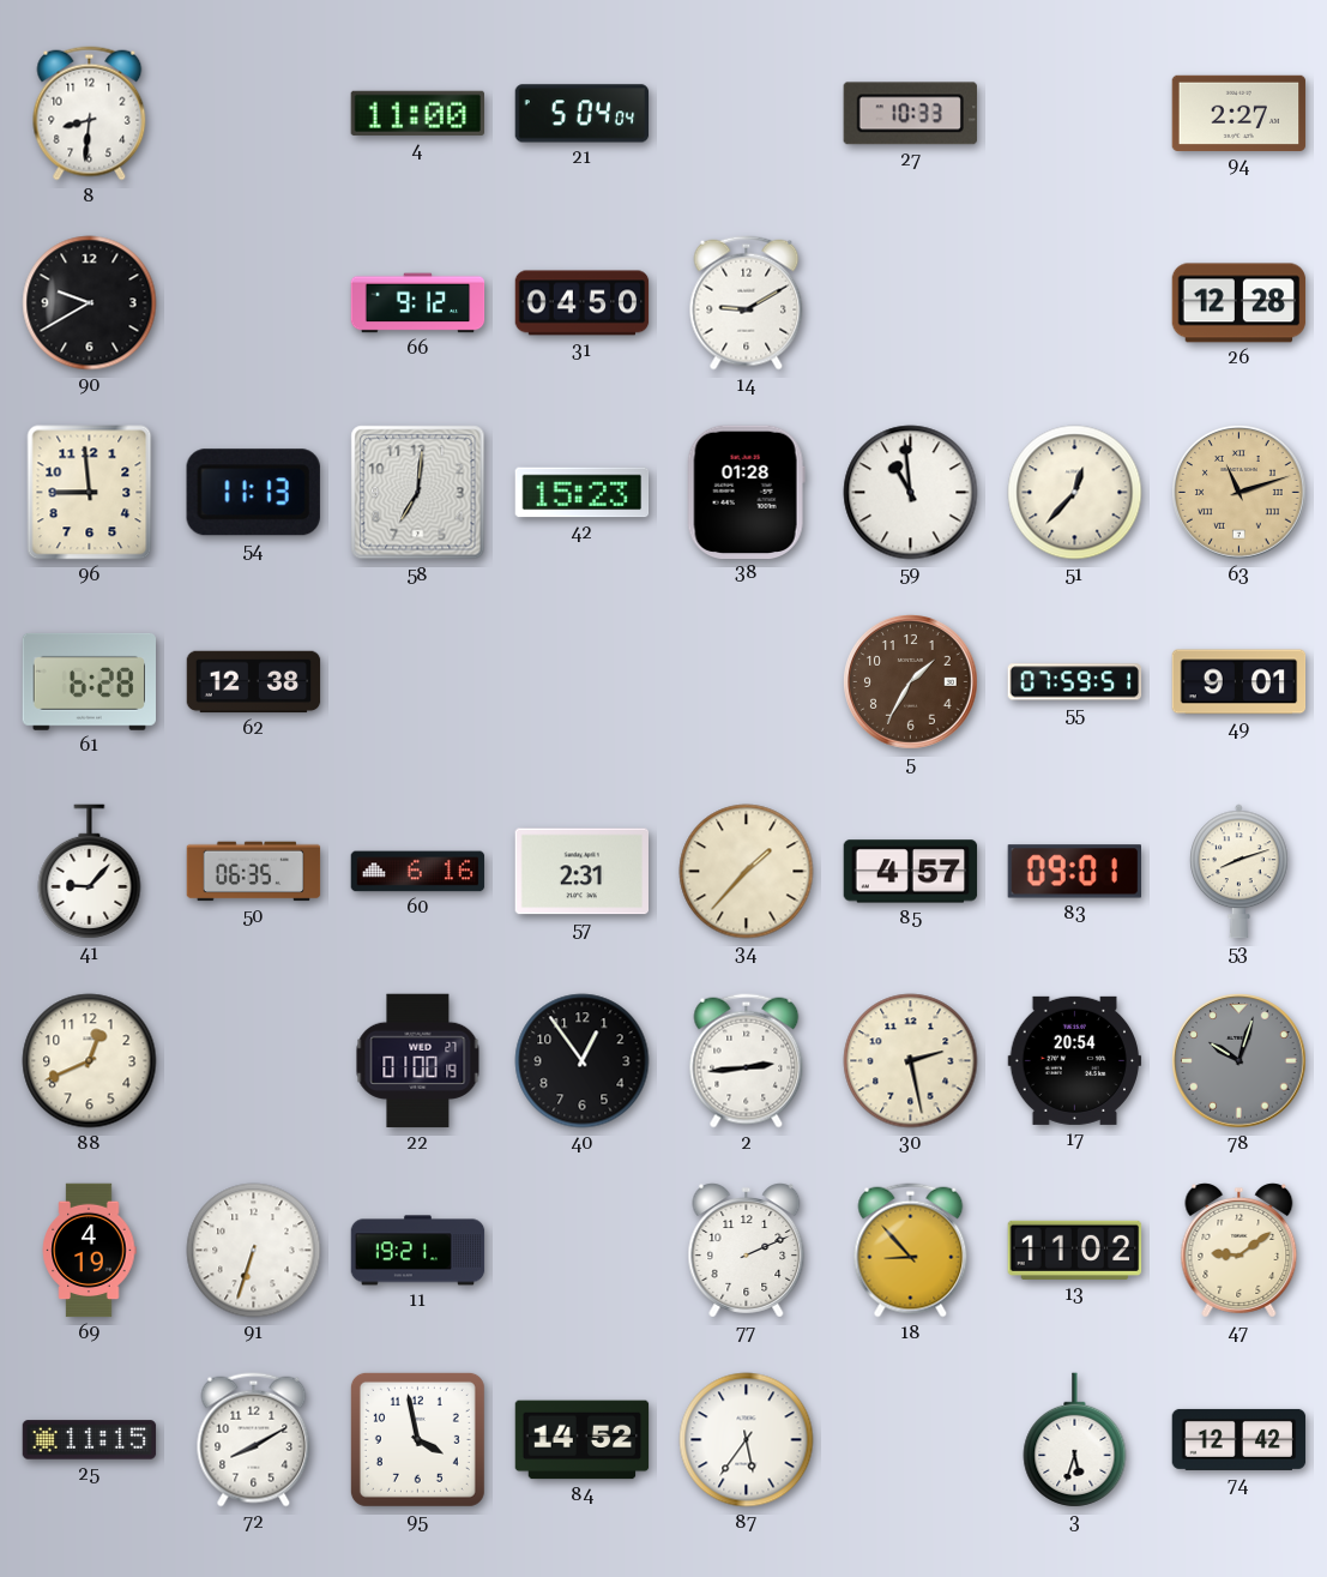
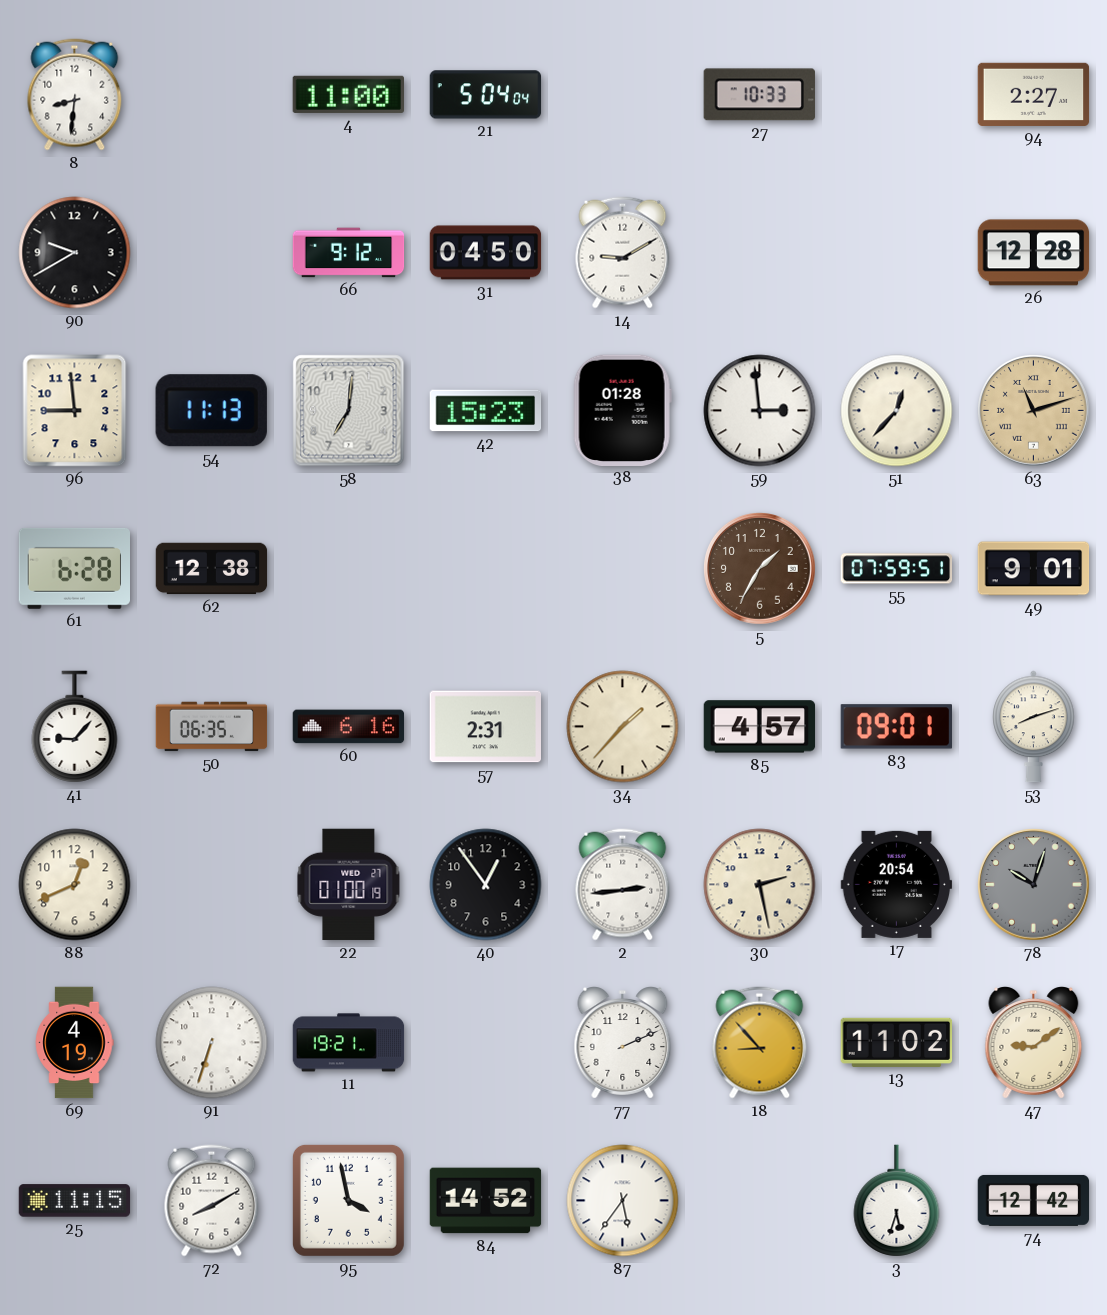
59: 10:59 -> 2:59 (760, 411)
